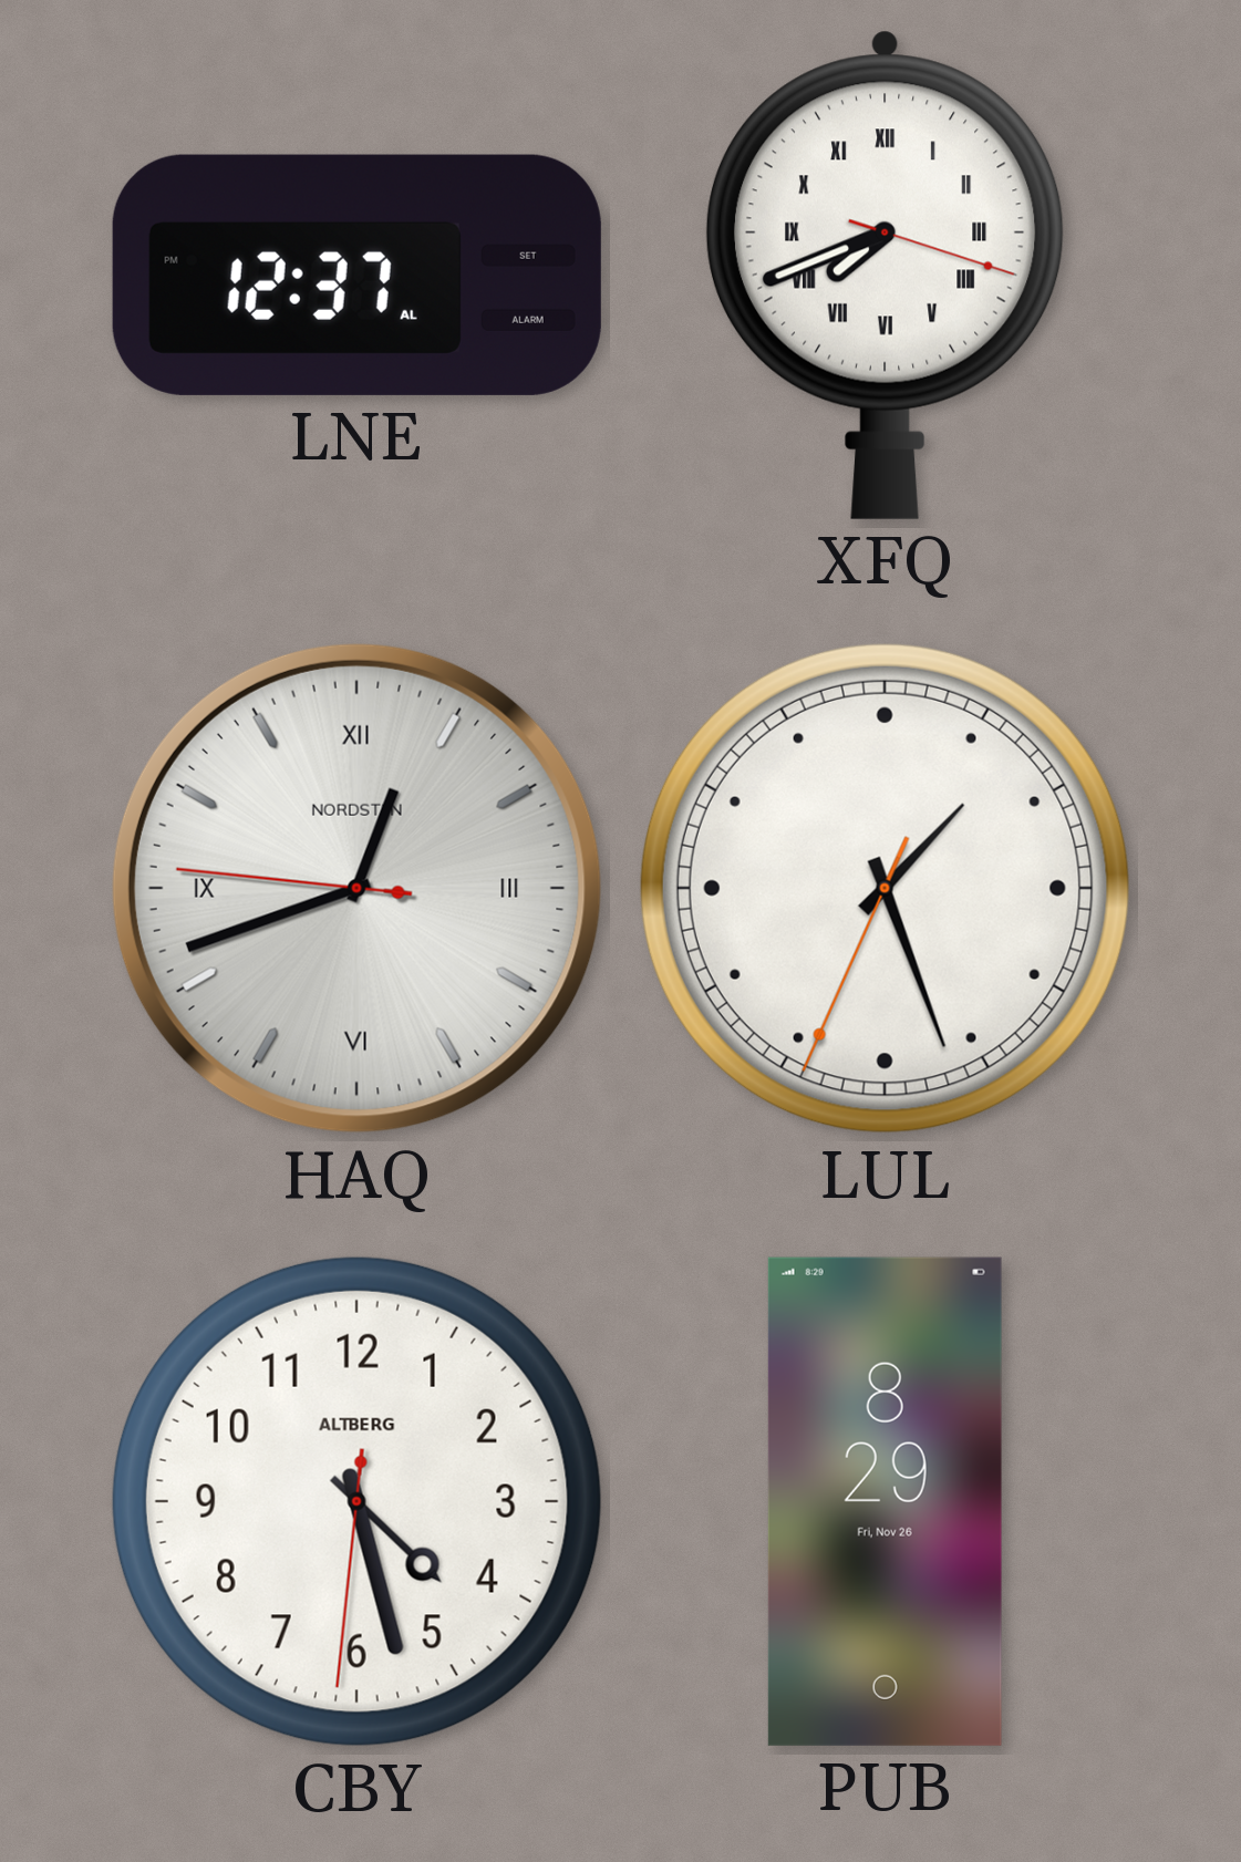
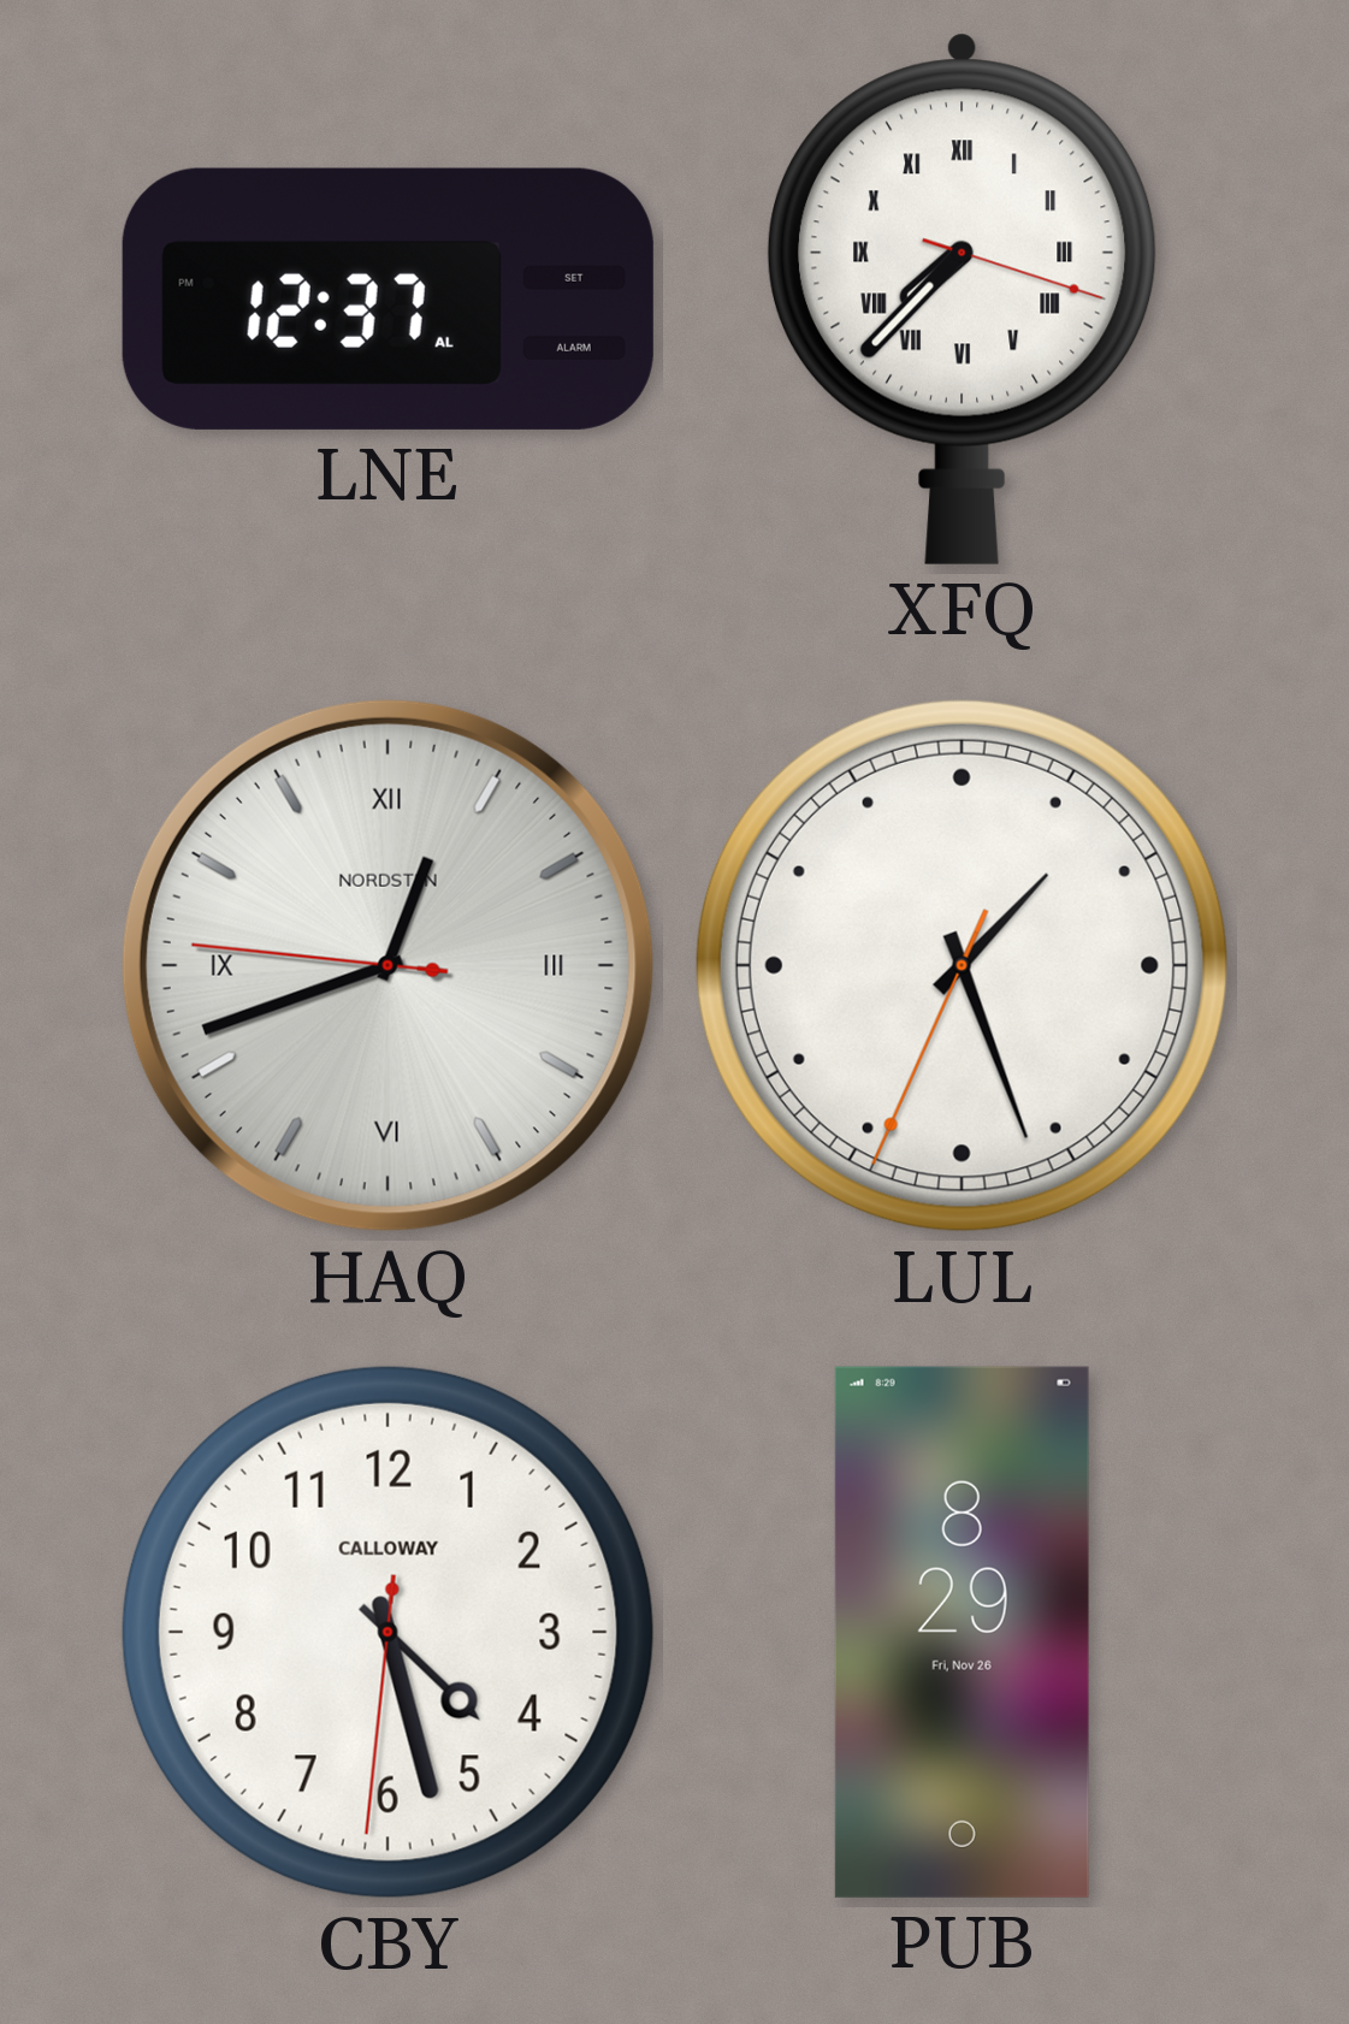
XFQ: 7:41 -> 7:37 (962, 298)
CBY brand: ALTBERG -> CALLOWAY (387, 1632)
